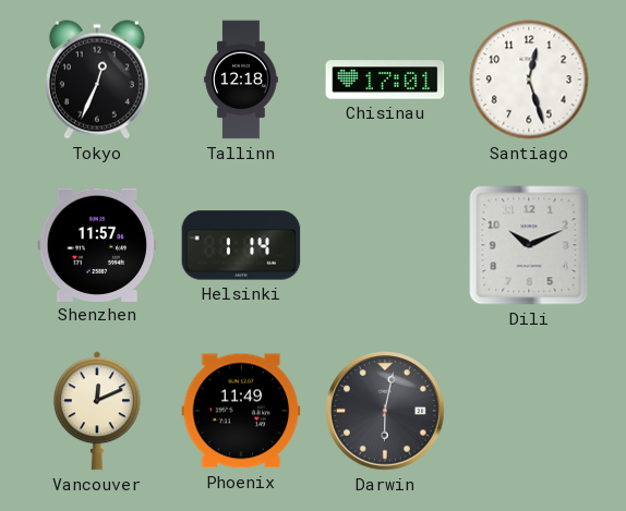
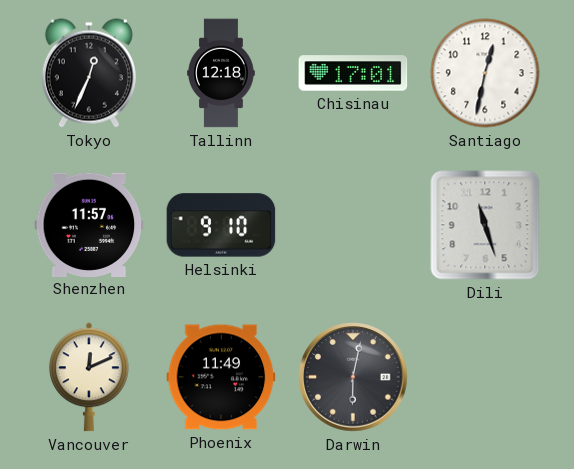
Santiago: 12:27 -> 12:32 (485, 73)
Helsinki: 1:14 -> 9:10 (221, 225)
Dili: 10:11 -> 11:27 (485, 225)
